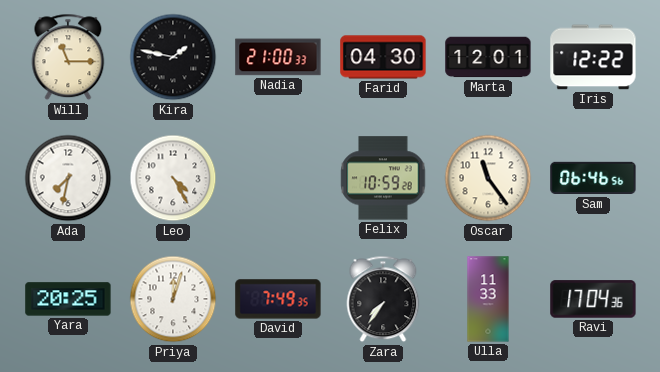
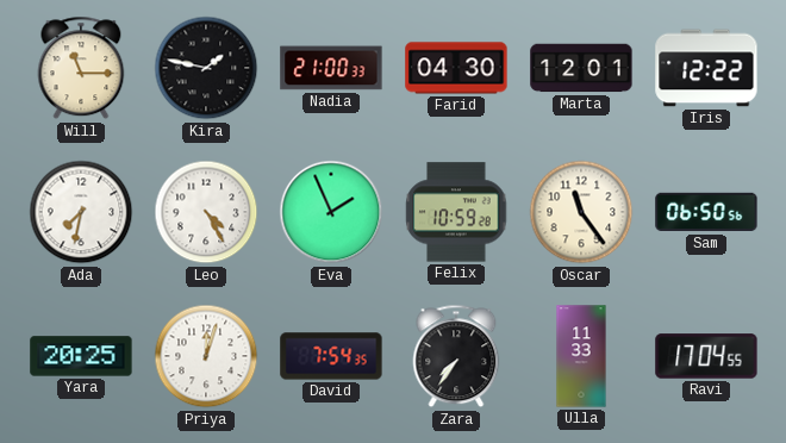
Eva: none -> 1:56 (331, 212)
Sam: 06:46 -> 06:50 (706, 212)
David: 7:49 -> 7:54 (331, 356)
Ravi: 17:04:36 -> 17:04:55 (706, 356)
